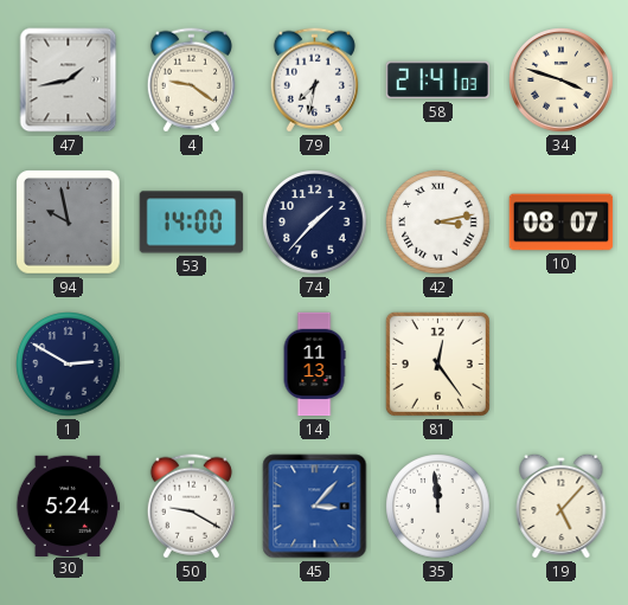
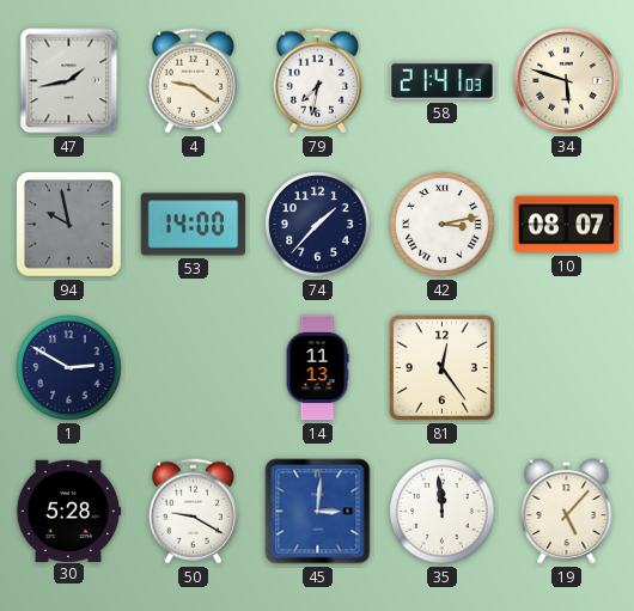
34: 3:48 -> 5:48 (567, 81)
30: 5:24 -> 5:28 (68, 511)
45: 3:07 -> 3:01 (318, 512)
